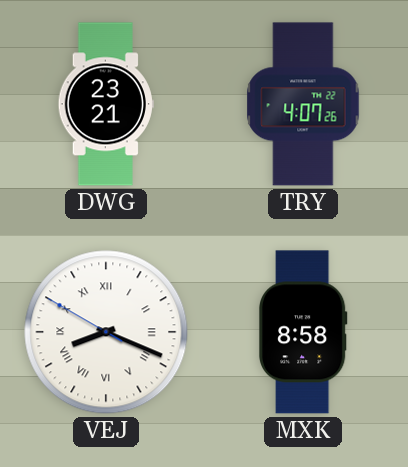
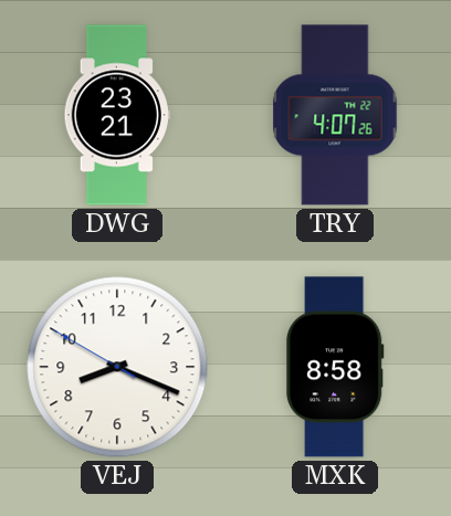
VEJ numerals: Roman -> Arabic (117, 367)
